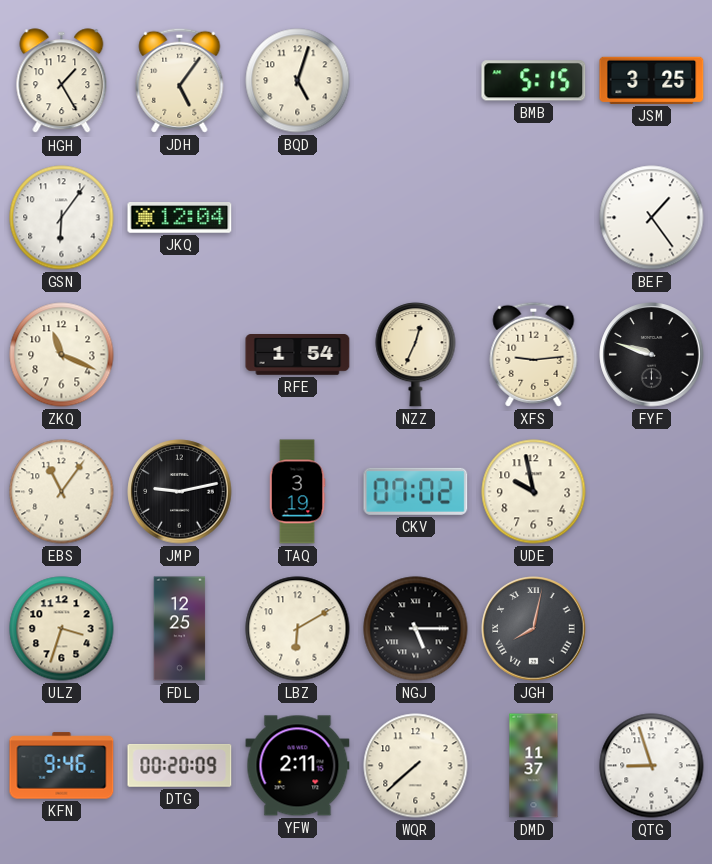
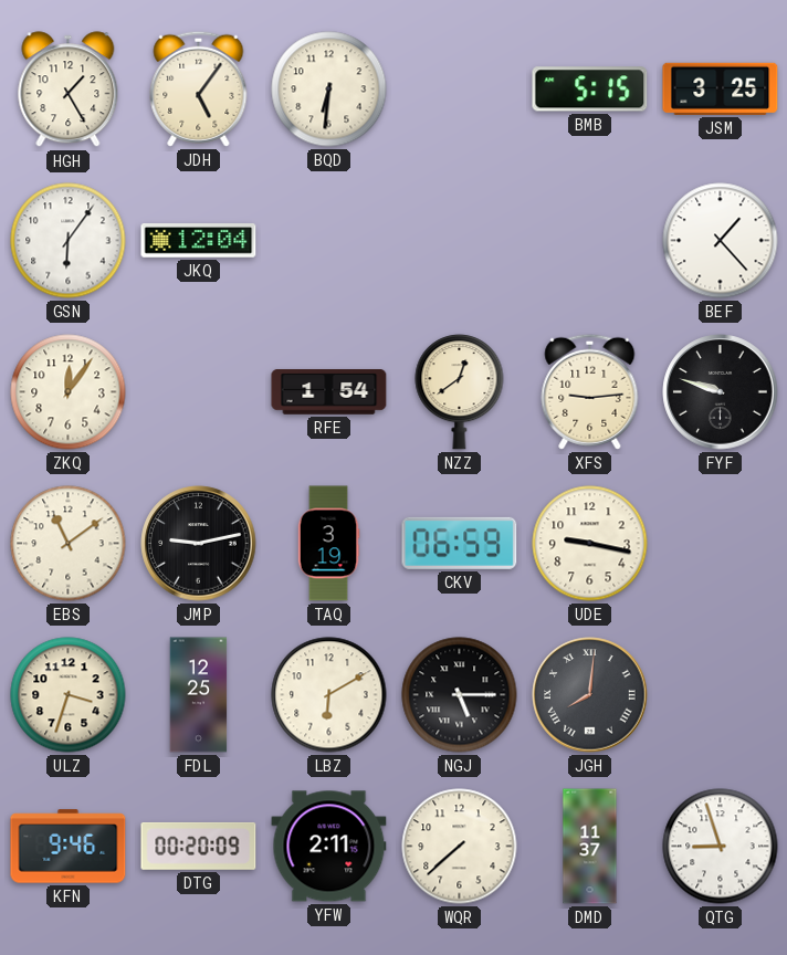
BQD: 5:03 -> 6:31 (329, 90)
BEF: 1:24 -> 1:23 (721, 241)
ZKQ: 11:19 -> 12:06 (69, 392)
NZZ: 12:34 -> 12:39 (460, 392)
EBS: 11:06 -> 11:09 (69, 544)
CKV: 07:02 -> 06:59 (460, 543)
UDE: 9:58 -> 9:17 (590, 544)
JGH: 8:02 -> 8:01 (590, 695)
